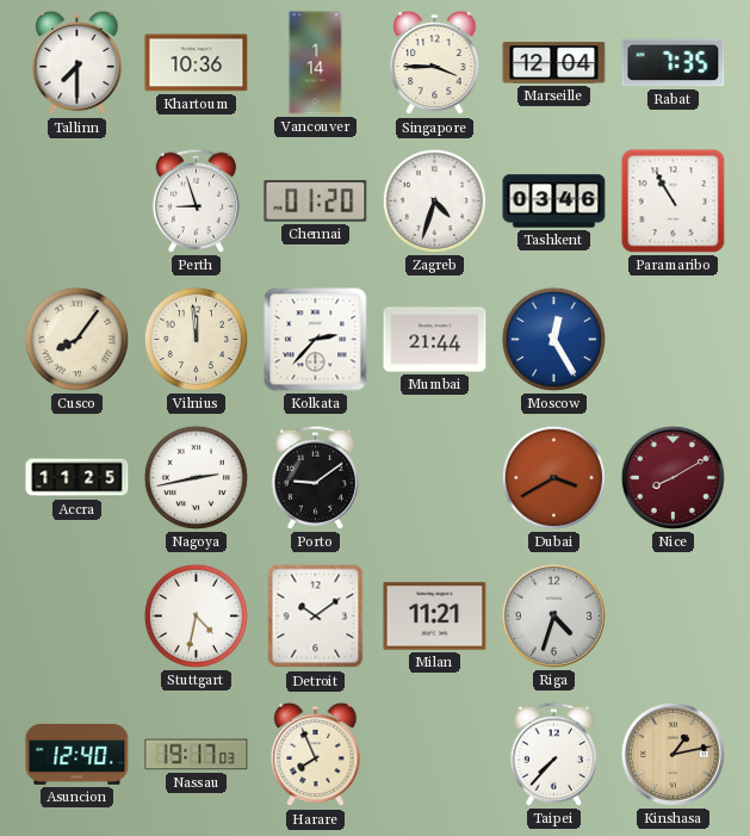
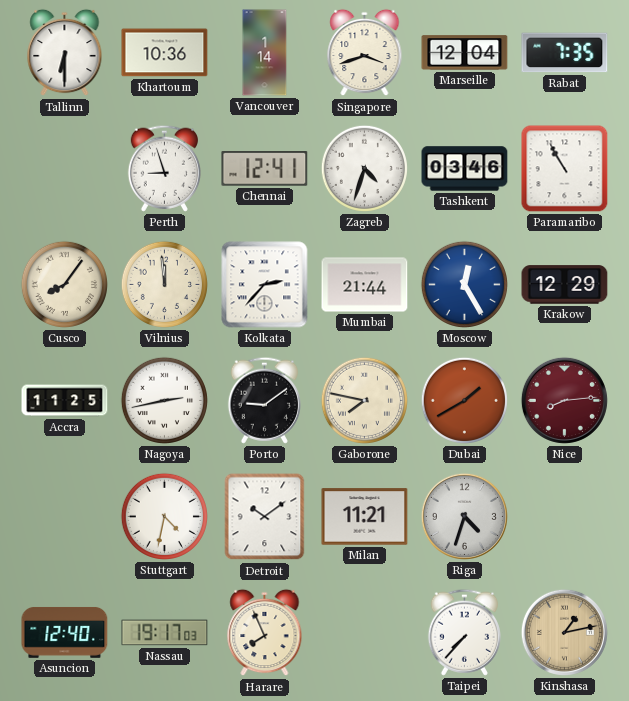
Tallinn: 7:30 -> 6:30 (65, 53)
Singapore: 3:45 -> 3:42 (365, 53)
Chennai: 01:20 -> 12:41 (265, 169)
Krakow: none -> 12:29 (565, 285)
Gaborone: none -> 7:47 (364, 400)
Dubai: 3:40 -> 1:40 (464, 400)
Nice: 8:10 -> 8:14 (564, 400)
